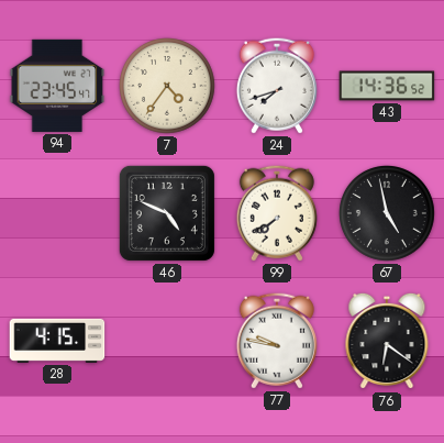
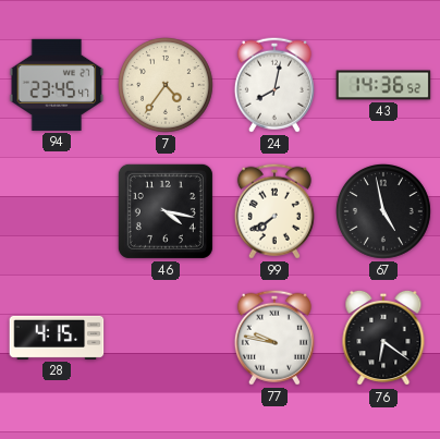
24: 7:42 -> 8:02 (274, 85)
46: 4:49 -> 4:17 (166, 211)
